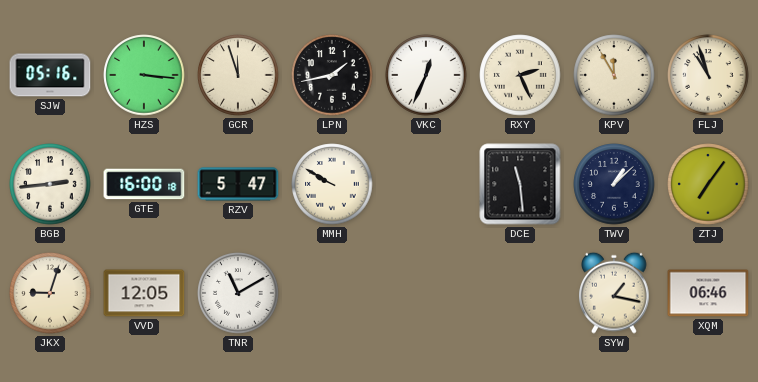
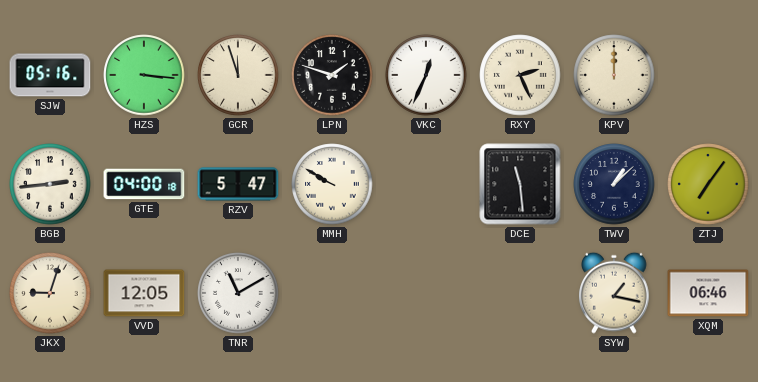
LPN: 1:43 -> 1:48 (332, 75)
KPV: 11:55 -> 12:00 (614, 75)
FLJ: 10:57 -> none (708, 75)
GTE: 16:00 -> 04:00 (144, 184)
